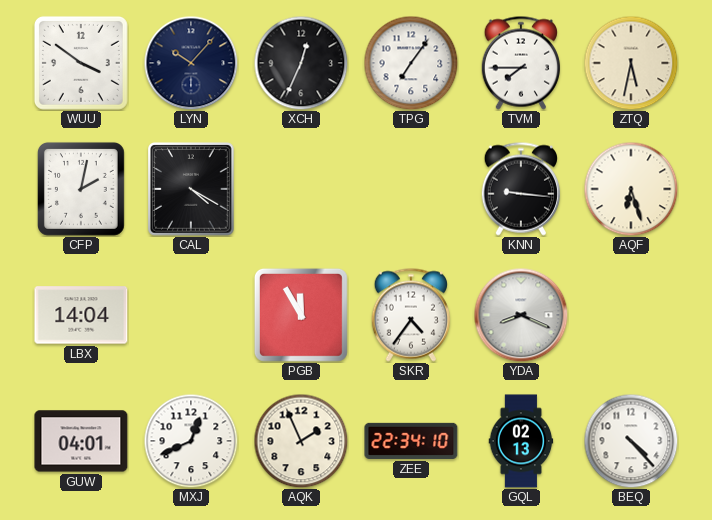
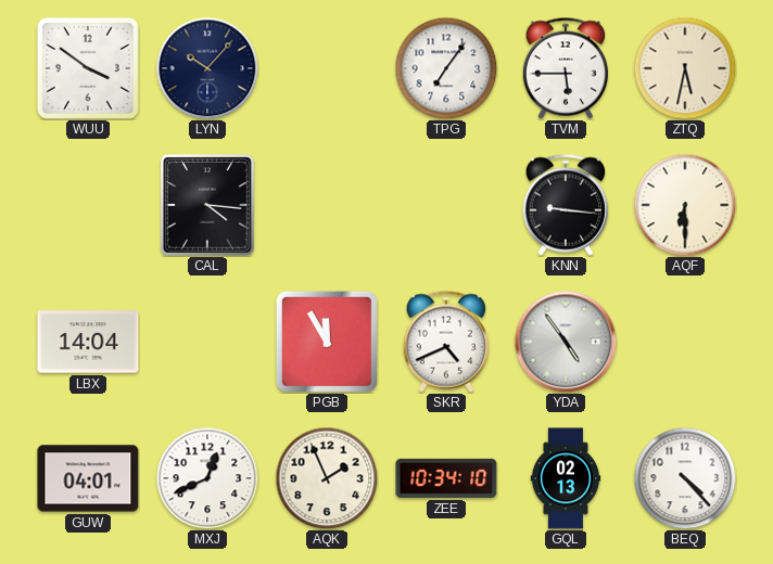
XCH: 12:34 -> none (301, 63)
TVM: 7:45 -> 5:45 (565, 68)
CFP: 2:02 -> none (81, 189)
CAL: 4:20 -> 4:16 (208, 206)
AQF: 6:27 -> 6:30 (685, 205)
SKR: 4:36 -> 4:41 (445, 342)
YDA: 8:19 -> 4:54 (566, 342)
ZEE: 22:34 -> 10:34 (446, 478)
